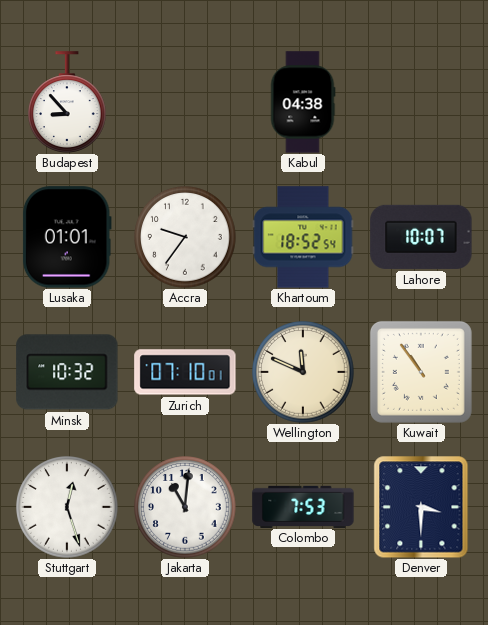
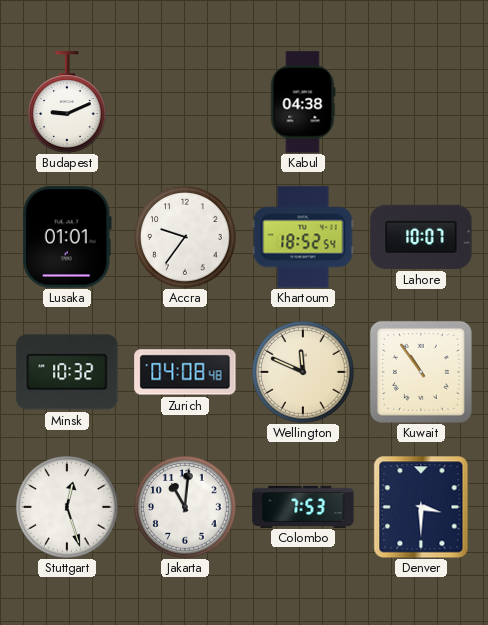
Budapest: 8:53 -> 9:11 (68, 102)
Zurich: 07:10 -> 04:08 (185, 372)
